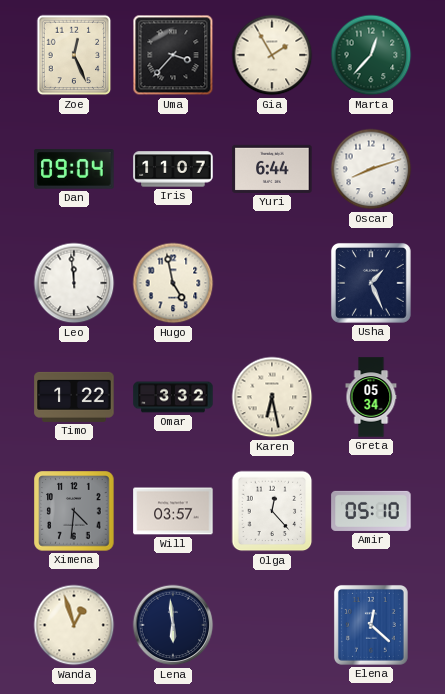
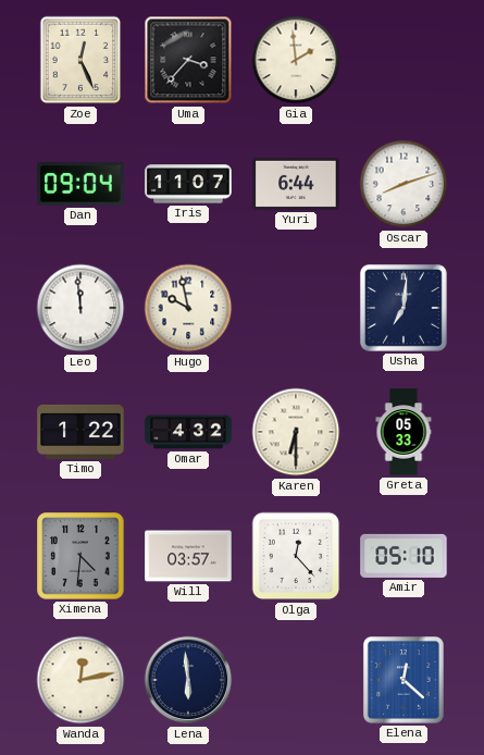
Gia: 1:55 -> 1:59 (296, 60)
Marta: 12:37 -> none (371, 55)
Hugo: 4:58 -> 9:58 (188, 308)
Usha: 1:26 -> 7:01 (404, 308)
Omar: 3:32 -> 4:32 (188, 432)
Karen: 6:28 -> 6:30 (296, 432)
Greta: 05:34 -> 05:33 (404, 432)
Wanda: 12:57 -> 12:13 (80, 680)
